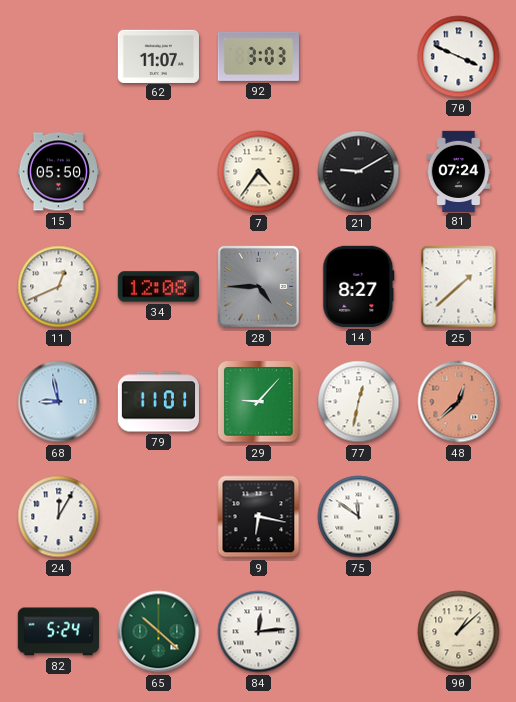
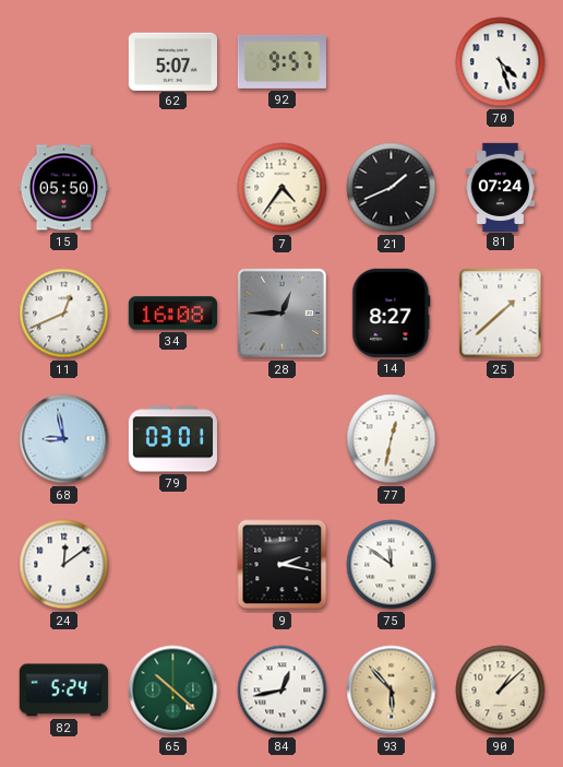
62: 11:07 -> 5:07 (172, 61)
92: 3:03 -> 9:57 (281, 61)
70: 3:49 -> 4:27 (501, 62)
21: 9:10 -> 1:41 (392, 188)
34: 12:08 -> 16:08 (172, 314)
28: 4:45 -> 12:45 (281, 312)
79: 11:01 -> 03:01 (172, 439)
29: 9:07 -> none (259, 402)
48: 12:38 -> none (459, 402)
24: 12:05 -> 12:09 (64, 565)
9: 6:17 -> 2:17 (283, 565)
84: 12:14 -> 12:43 (283, 691)
93: none -> 5:53 (392, 691)
